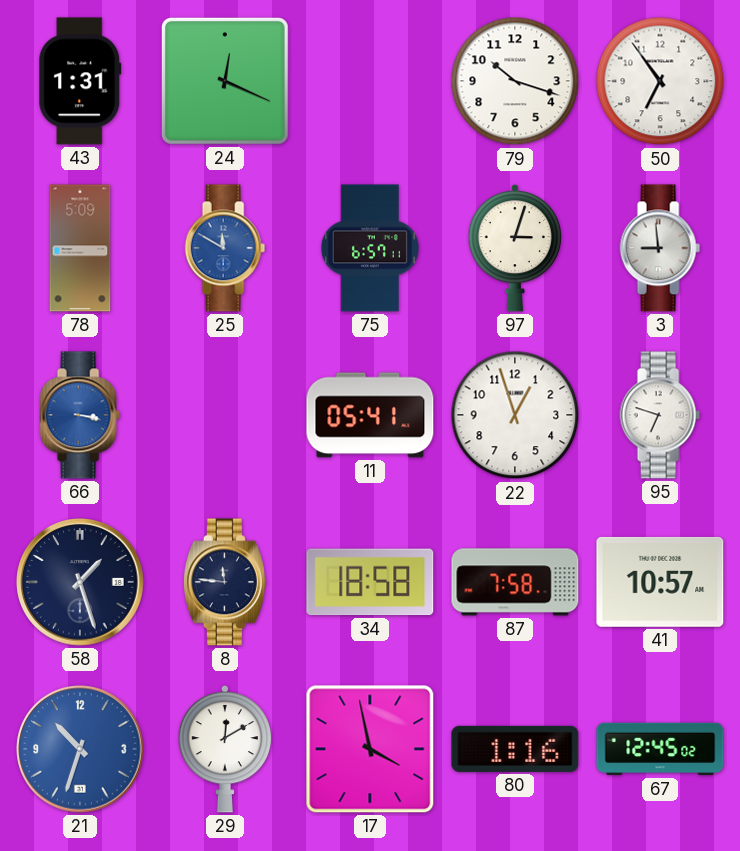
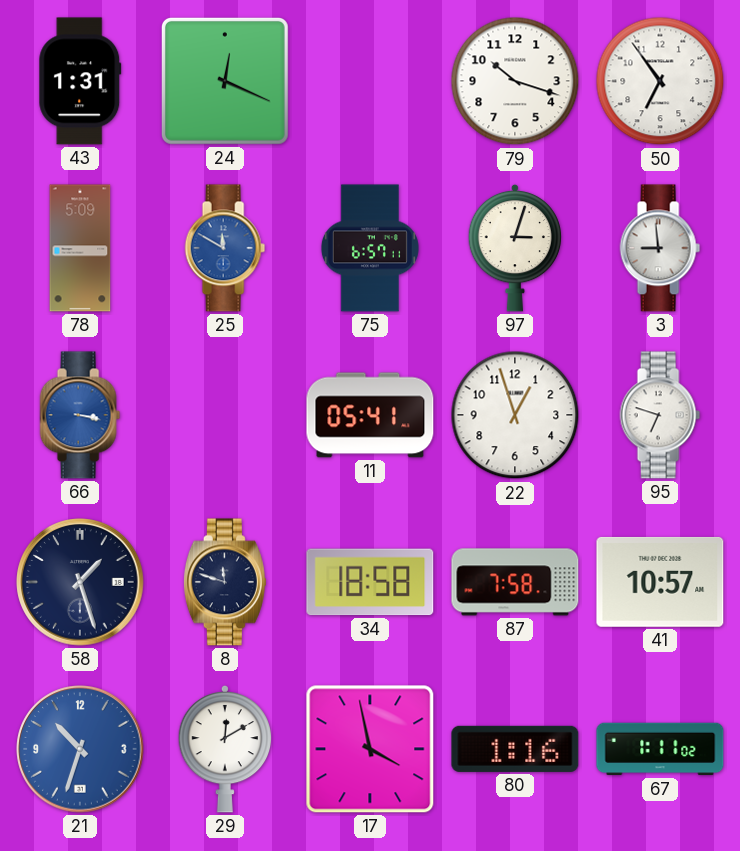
8: 11:46 -> 11:48 (225, 582)
67: 12:45 -> 1:11 (660, 749)
